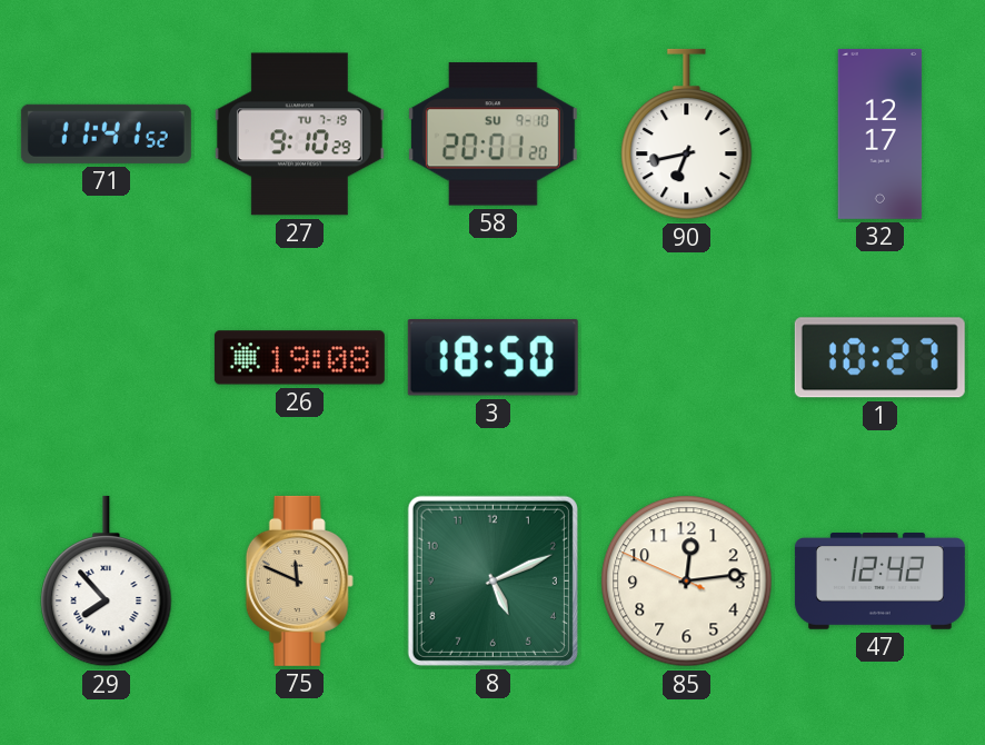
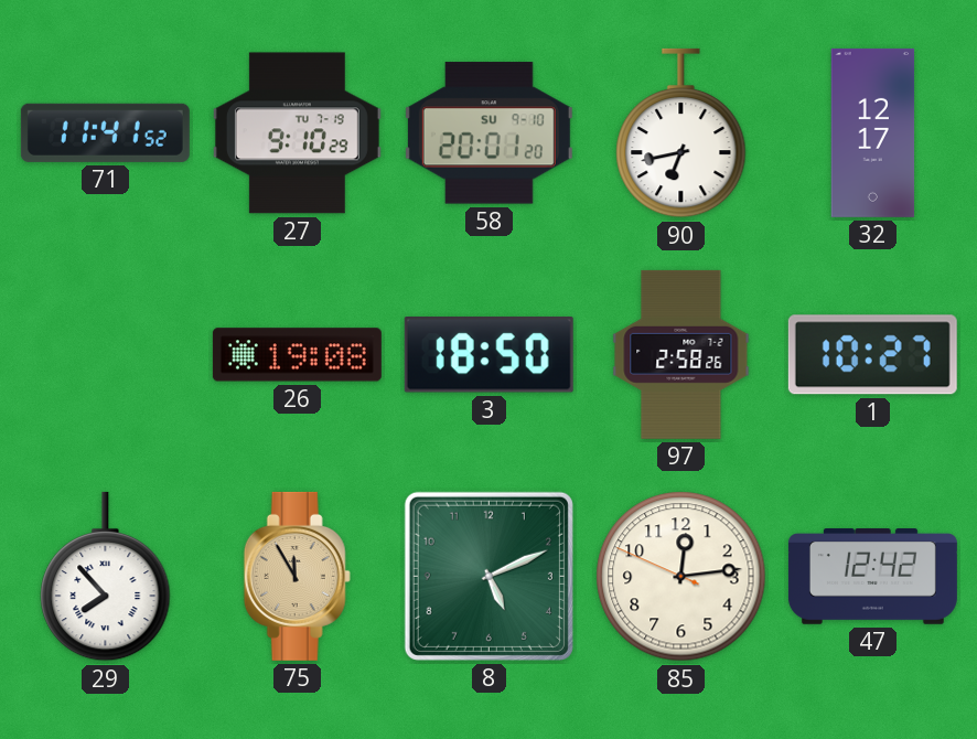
97: none -> 2:58 (681, 354)
75: 11:49 -> 11:55 (297, 576)
